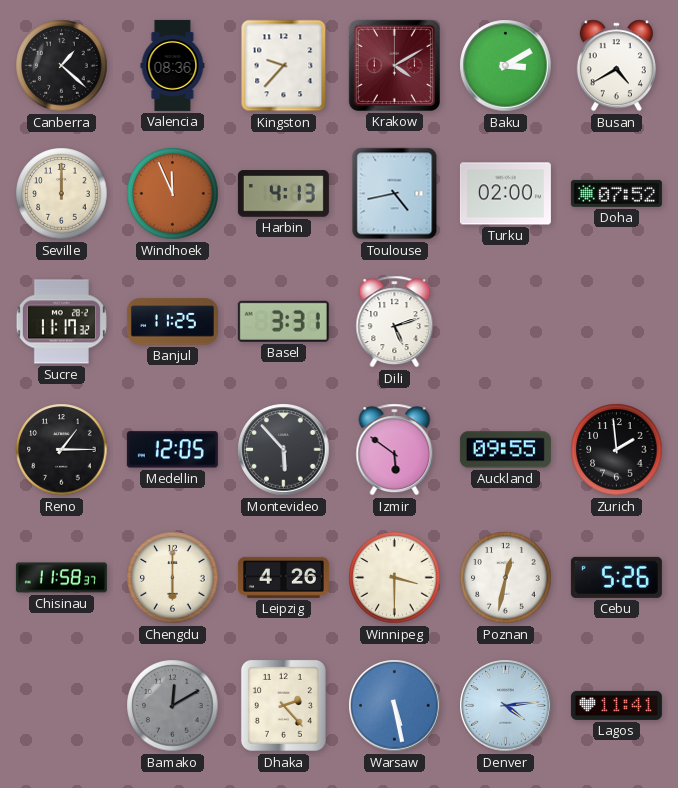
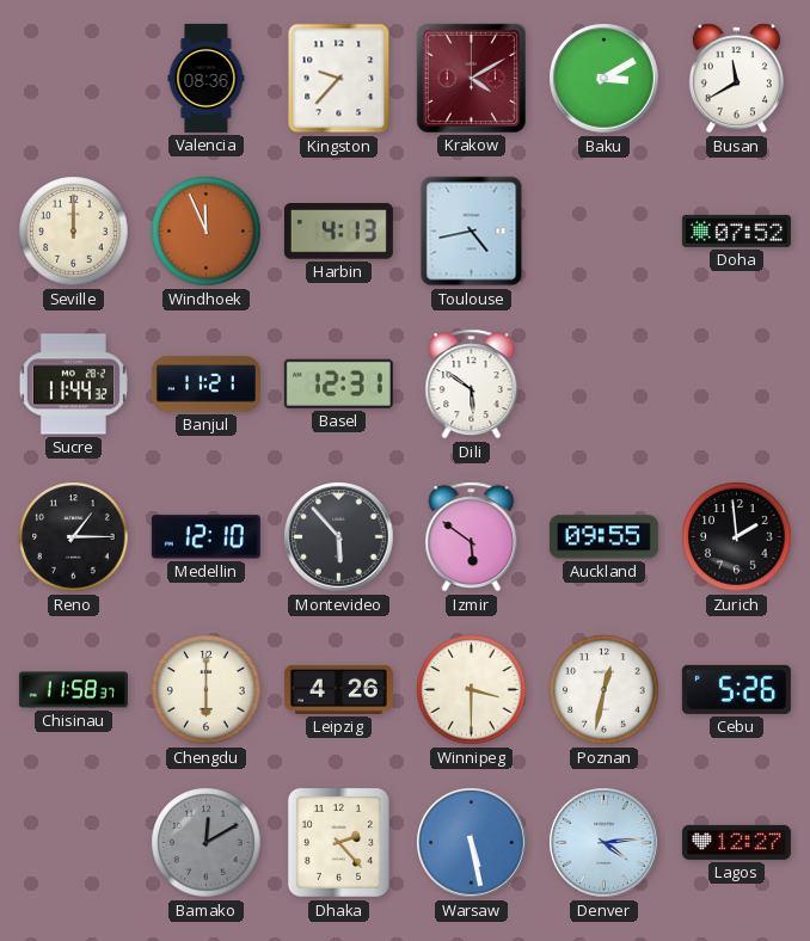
Canberra: 1:22 -> none (62, 66)
Busan: 4:40 -> 11:40 (736, 79)
Turku: 02:00 -> none (505, 194)
Sucre: 11:17 -> 11:44 (73, 385)
Banjul: 11:25 -> 11:21 (205, 385)
Basel: 3:31 -> 12:31 (338, 383)
Dili: 5:12 -> 5:51 (472, 385)
Medellin: 12:05 -> 12:10 (205, 537)
Lagos: 11:41 -> 12:27 (736, 842)
